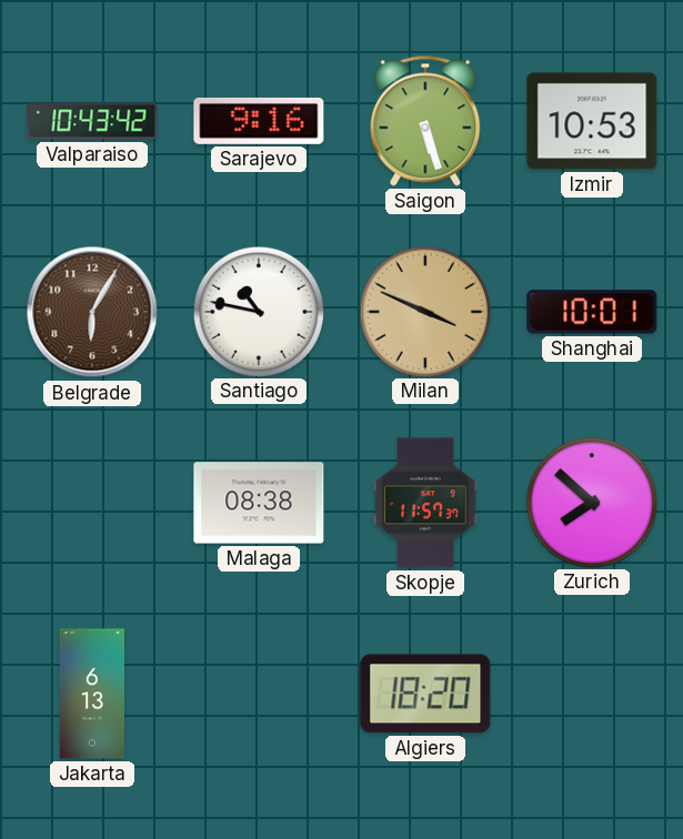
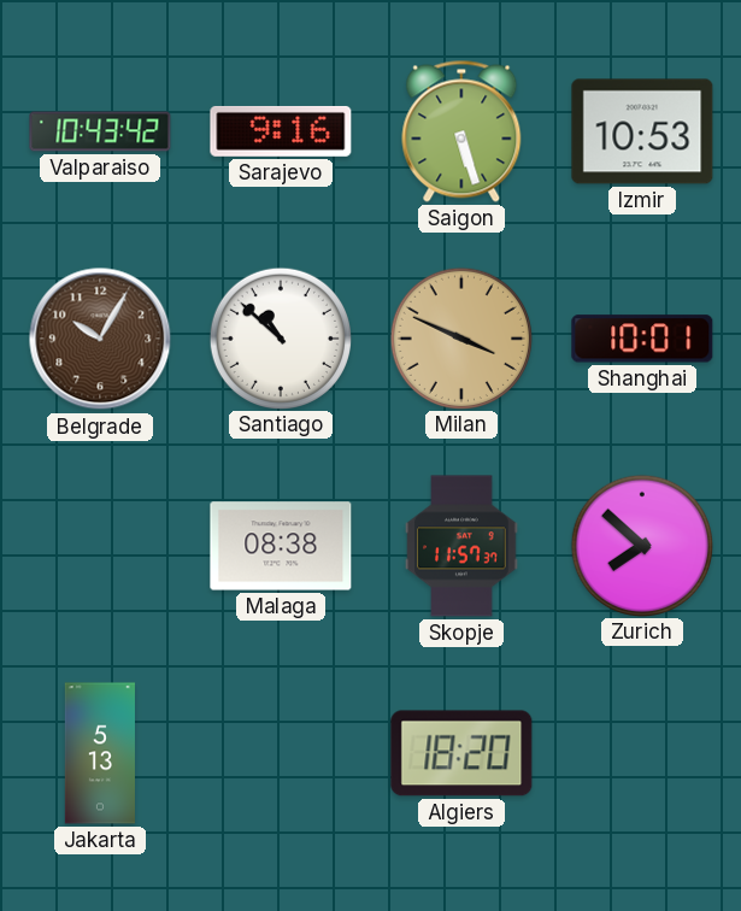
Belgrade: 6:05 -> 10:05 (100, 339)
Santiago: 10:47 -> 10:52 (280, 337)
Jakarta: 6:13 -> 5:13 (100, 753)
